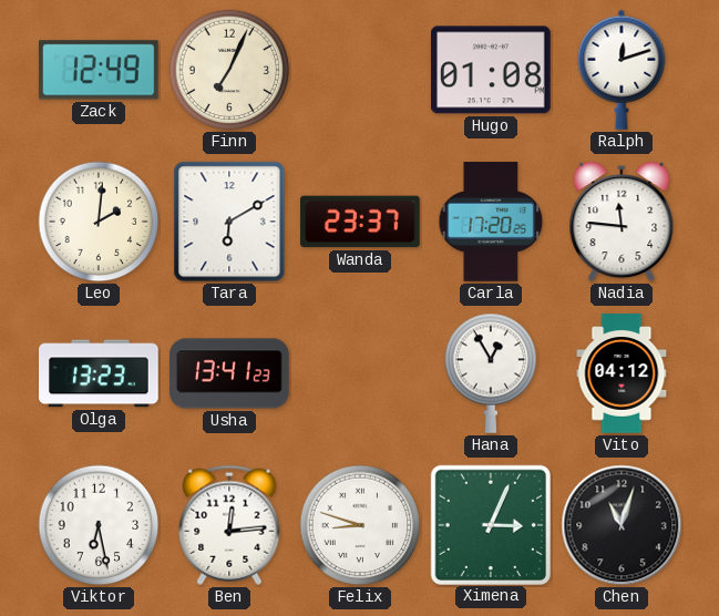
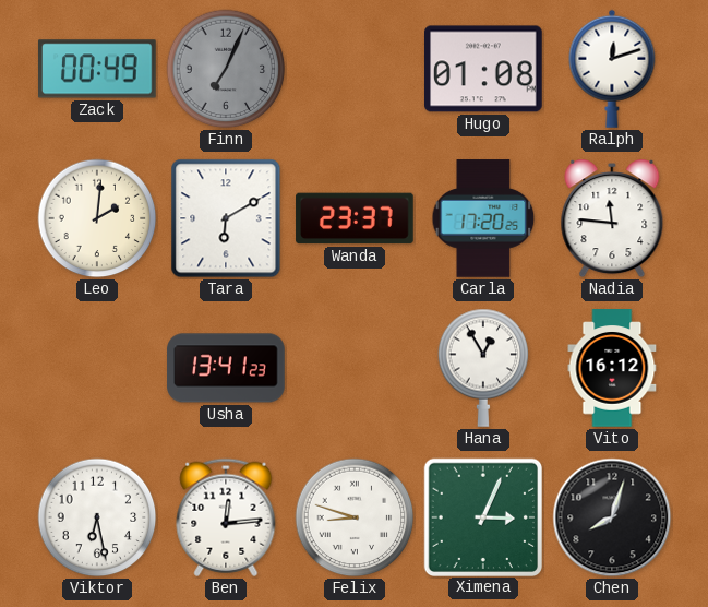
Zack: 12:49 -> 00:49 (98, 69)
Finn dial: cream -> grey (226, 69)
Olga: 13:23 -> none (99, 373)
Vito: 04:12 -> 16:12 (612, 368)
Chen: 11:03 -> 8:03 (612, 517)
